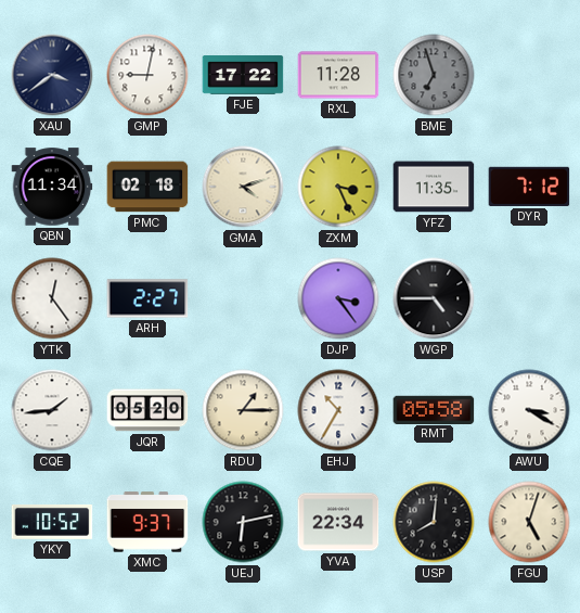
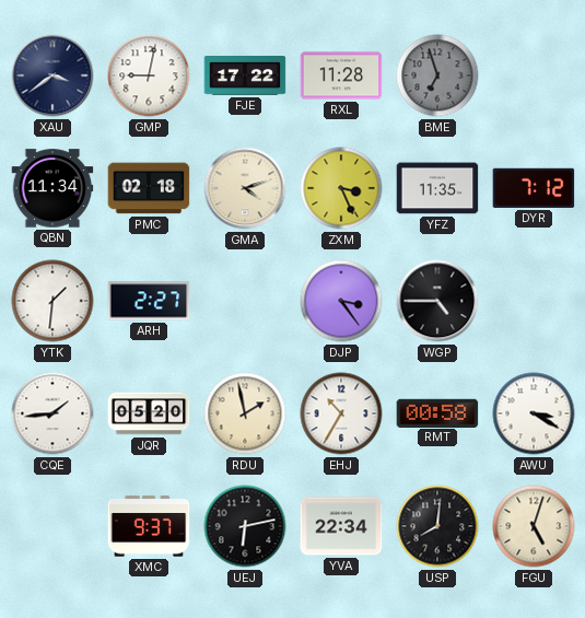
YTK: 12:24 -> 1:31 (52, 301)
RDU: 1:15 -> 1:58 (245, 413)
RMT: 05:58 -> 00:58 (437, 412)
YKY: 10:52 -> none (52, 523)
